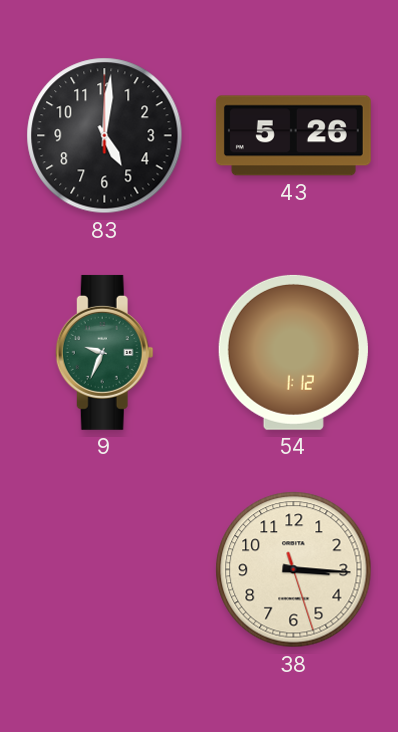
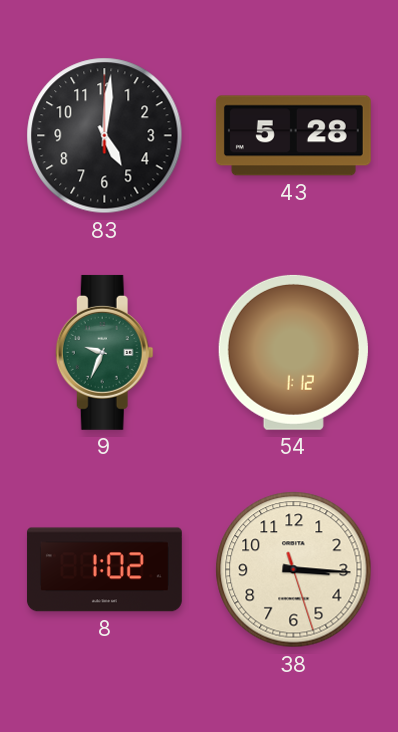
43: 5:26 -> 5:28 (293, 136)
8: none -> 1:02 (104, 570)
